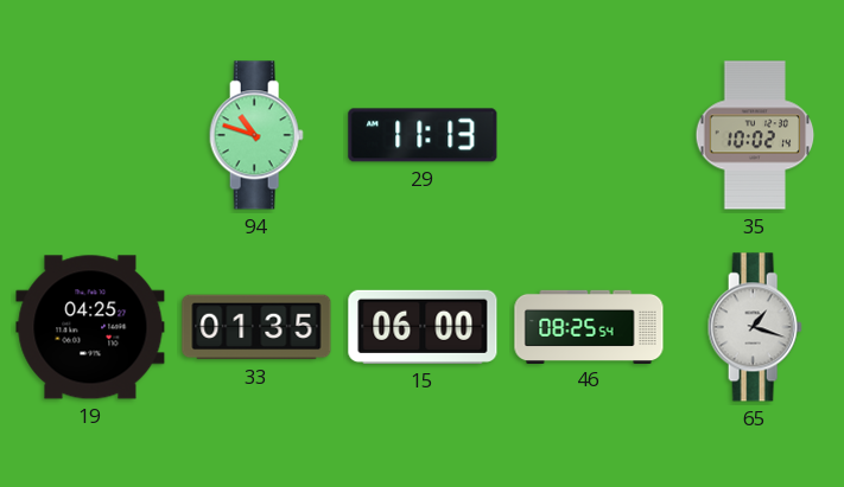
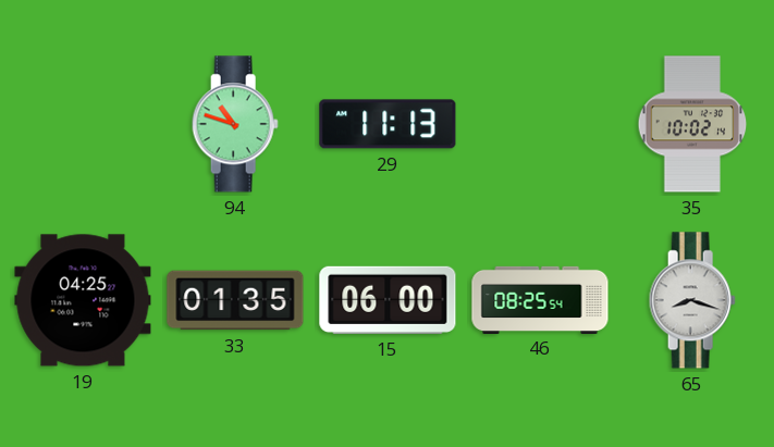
65: 1:18 -> 8:18 (692, 300)
